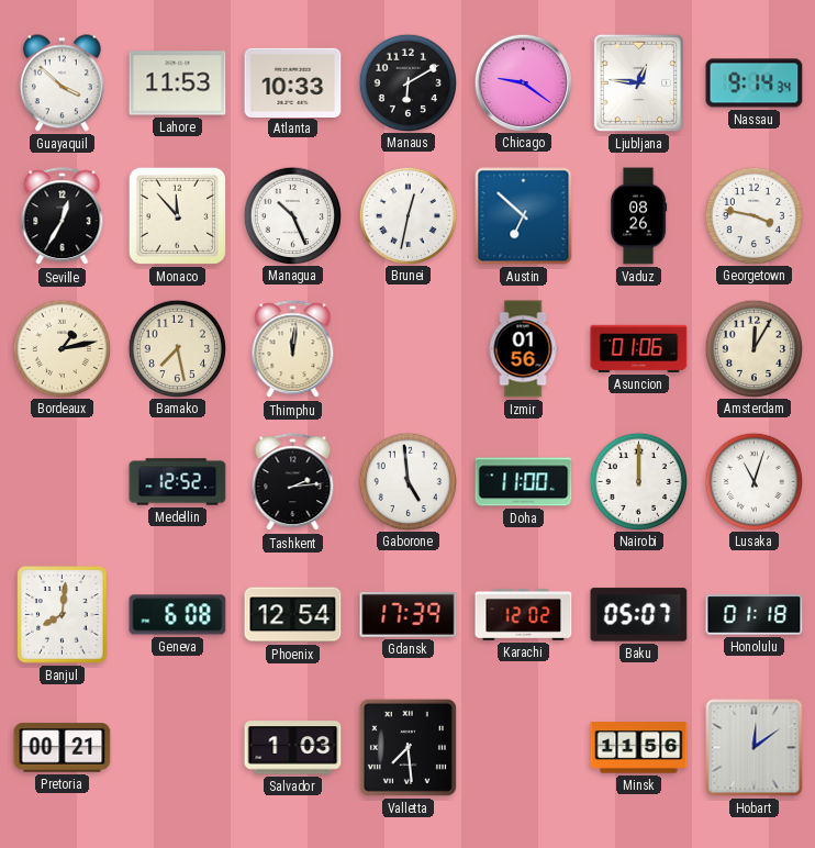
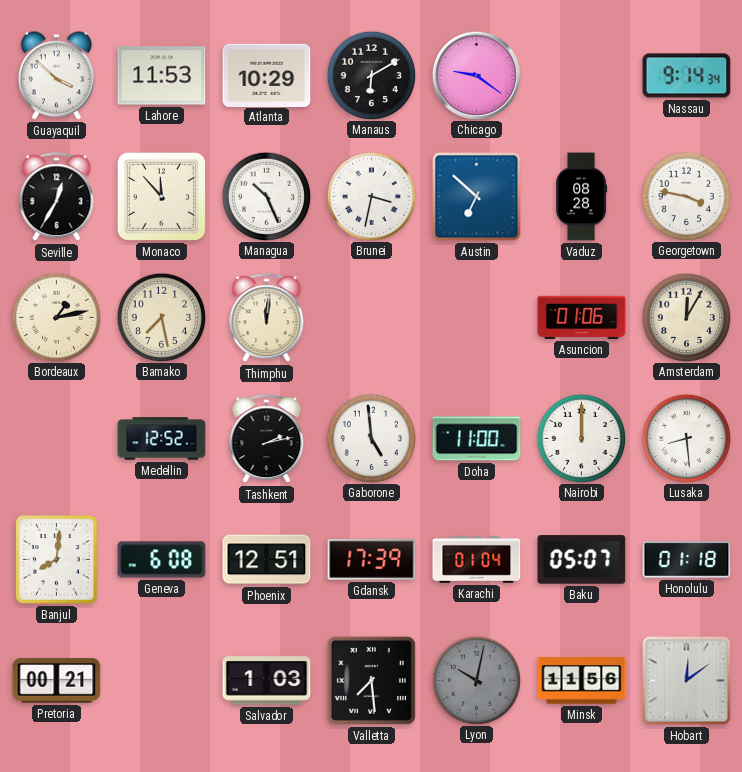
Atlanta: 10:33 -> 10:29 (267, 75)
Ljubljana: 12:46 -> none (638, 82)
Brunei: 12:32 -> 3:32 (371, 196)
Vaduz: 08:26 -> 08:28 (582, 197)
Izmir: 01:56 -> none (523, 349)
Tashkent: 2:14 -> 2:13 (267, 439)
Lusaka: 11:03 -> 8:29 (686, 438)
Phoenix: 12:54 -> 12:51 (267, 560)
Karachi: 12:02 -> 01:04 (477, 560)
Lyon: none -> 10:02 (476, 680)
